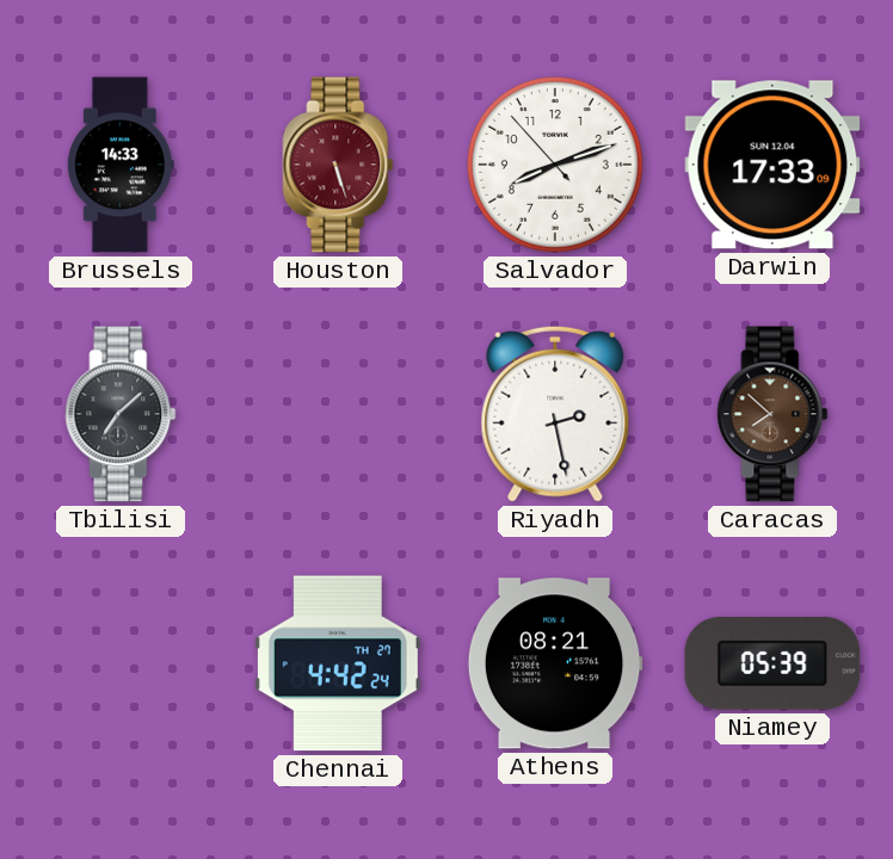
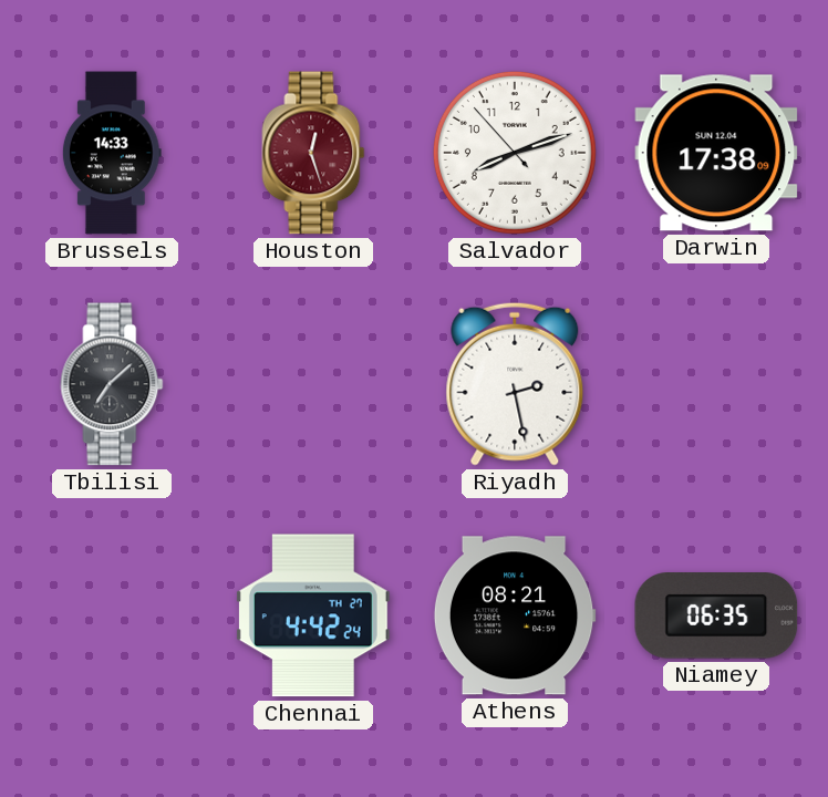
Houston: 5:27 -> 12:27 (313, 153)
Darwin: 17:33 -> 17:38 (716, 153)
Caracas: 7:52 -> none (772, 414)
Niamey: 05:39 -> 06:35 (716, 615)
